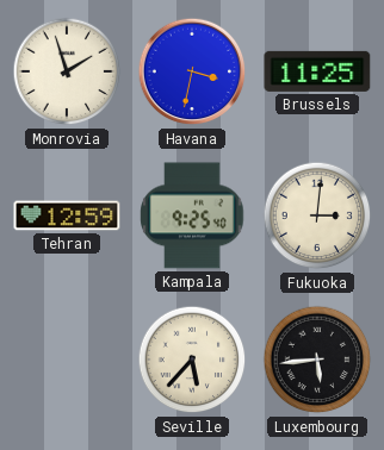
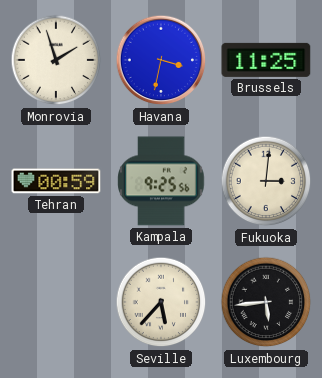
Tehran: 12:59 -> 00:59 (56, 181)
Kampala: 9:25:40 -> 9:25:56 (161, 181)
